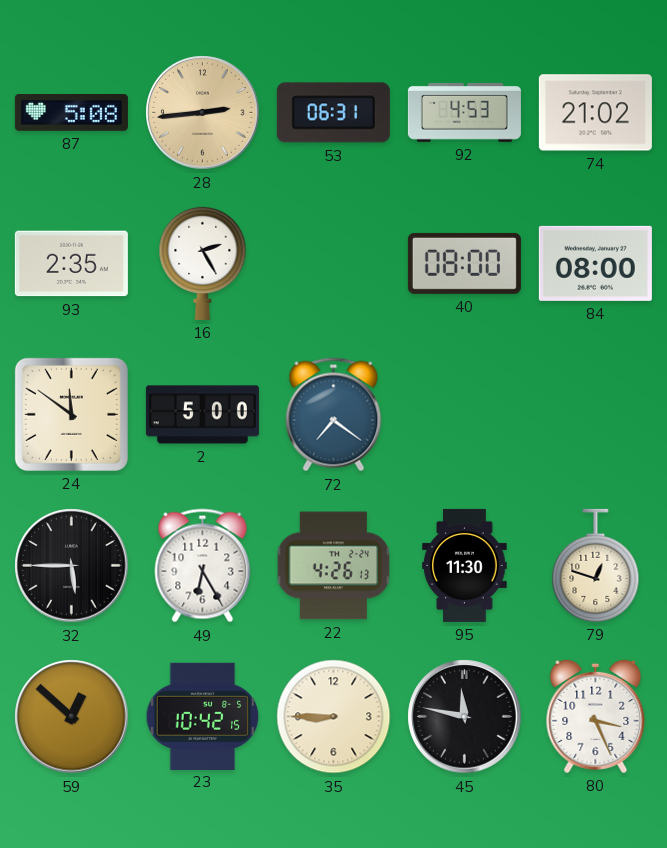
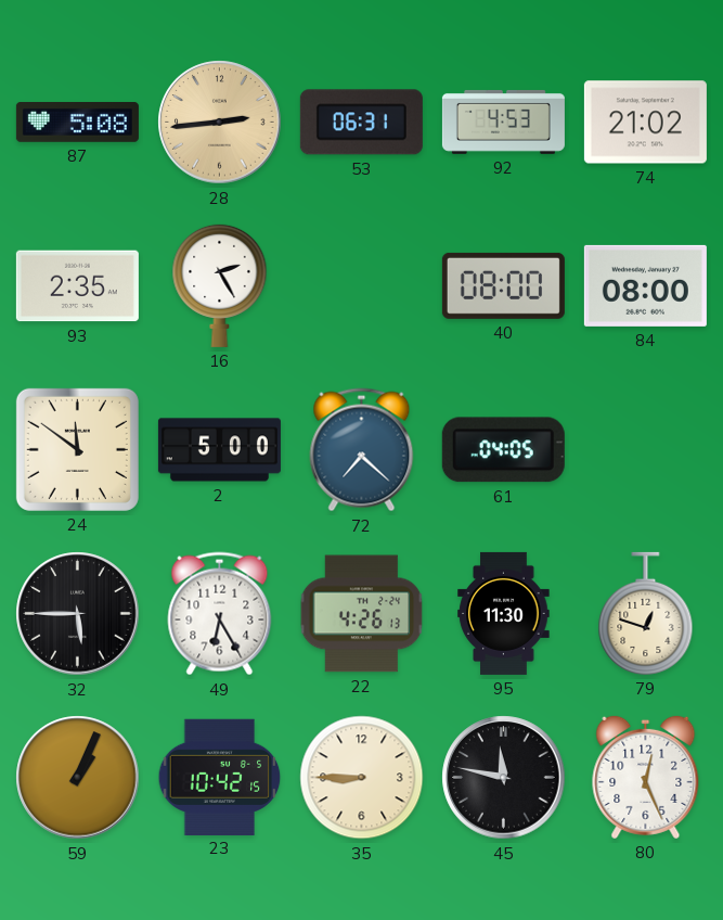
72: 7:21 -> 7:22 (362, 450)
61: none -> 04:05 (503, 450)
59: 12:52 -> 1:04 (78, 778)
80: 3:26 -> 12:26 (646, 777)
